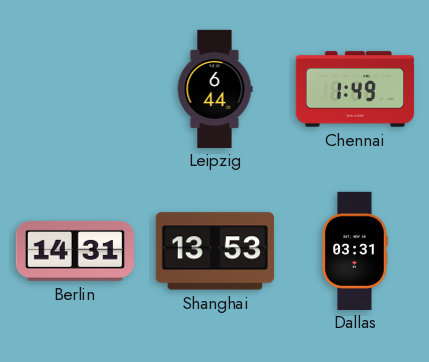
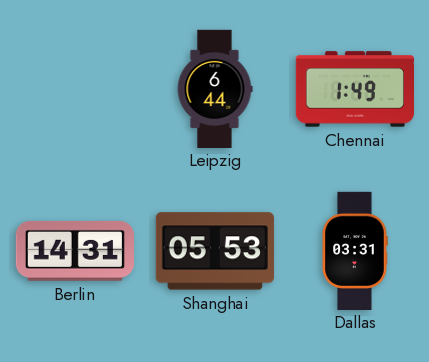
Shanghai: 13:53 -> 05:53 (215, 251)
